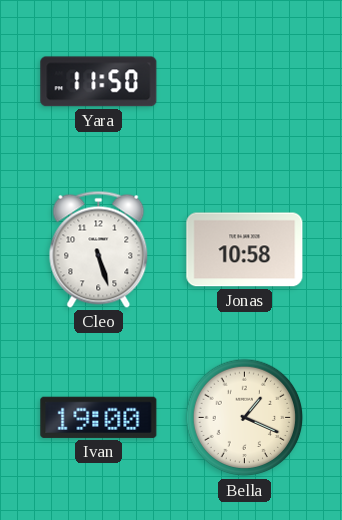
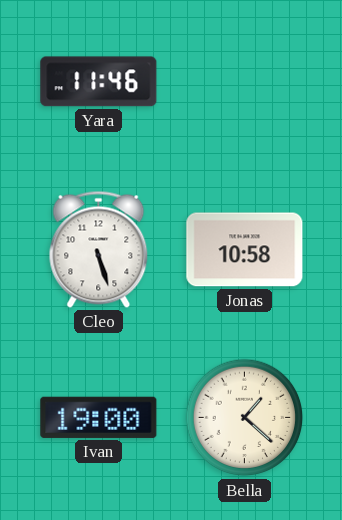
Yara: 11:50 -> 11:46 (99, 82)
Bella: 1:19 -> 1:22 (245, 418)
